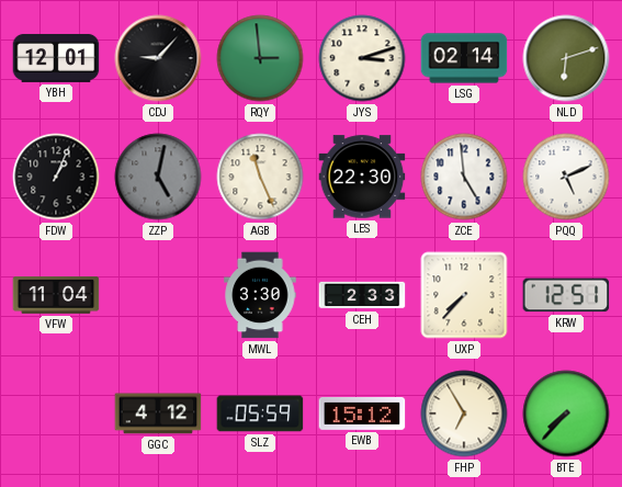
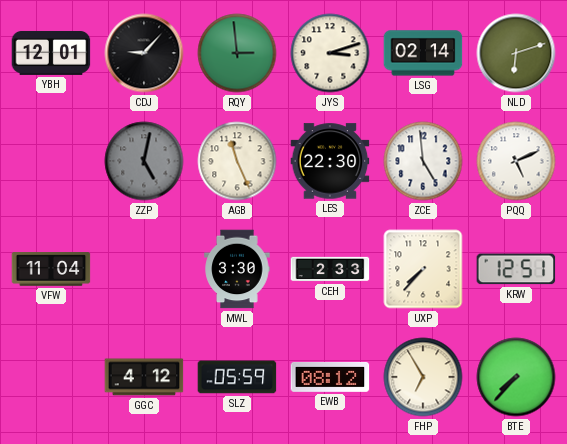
FDW: 1:04 -> none (56, 177)
EWB: 15:12 -> 08:12 (330, 377)
